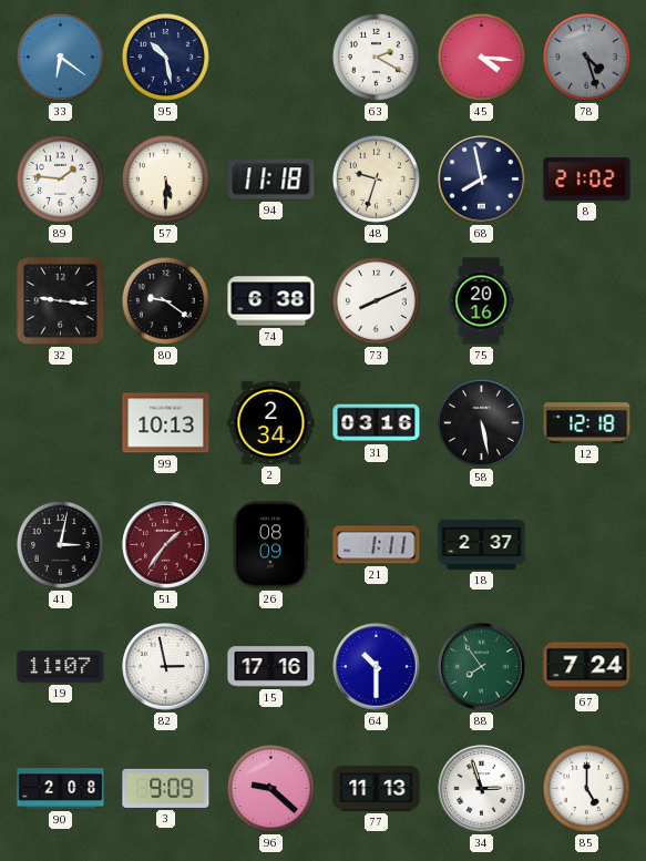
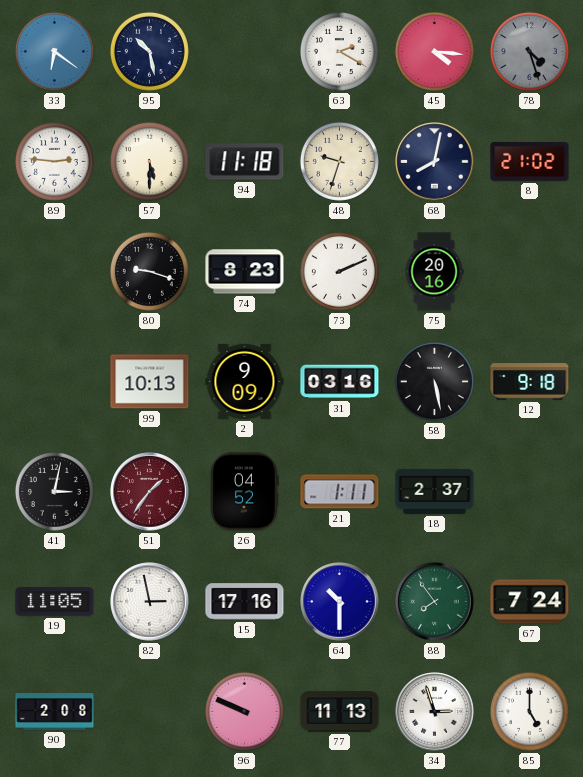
89: 1:46 -> 2:46 (54, 161)
68: 7:58 -> 8:02 (435, 162)
32: 9:16 -> none (61, 301)
80: 9:21 -> 9:18 (149, 271)
74: 6:38 -> 8:23 (245, 272)
73: 8:11 -> 2:11 (339, 271)
2: 2:34 -> 9:09 (245, 381)
12: 12:18 -> 9:18 (530, 382)
26: 08:09 -> 04:52 (244, 492)
19: 11:07 -> 11:05 (55, 602)
3: 9:09 -> none (166, 788)
96: 9:22 -> 9:49 (244, 711)
